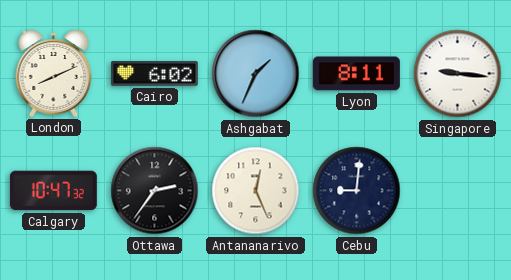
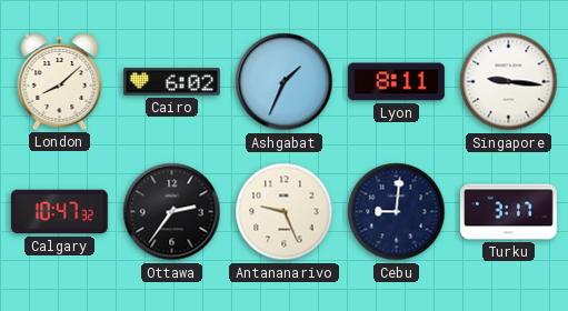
London: 8:11 -> 8:08 (60, 81)
Antananarivo: 12:26 -> 9:26 (285, 212)
Turku: none -> 3:17 (508, 212)
